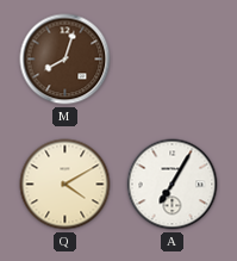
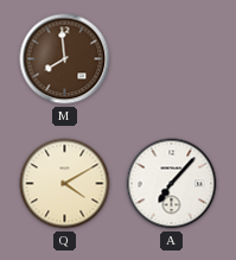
M: 8:03 -> 7:59 (65, 59)
A: 7:05 -> 7:07 (172, 184)
